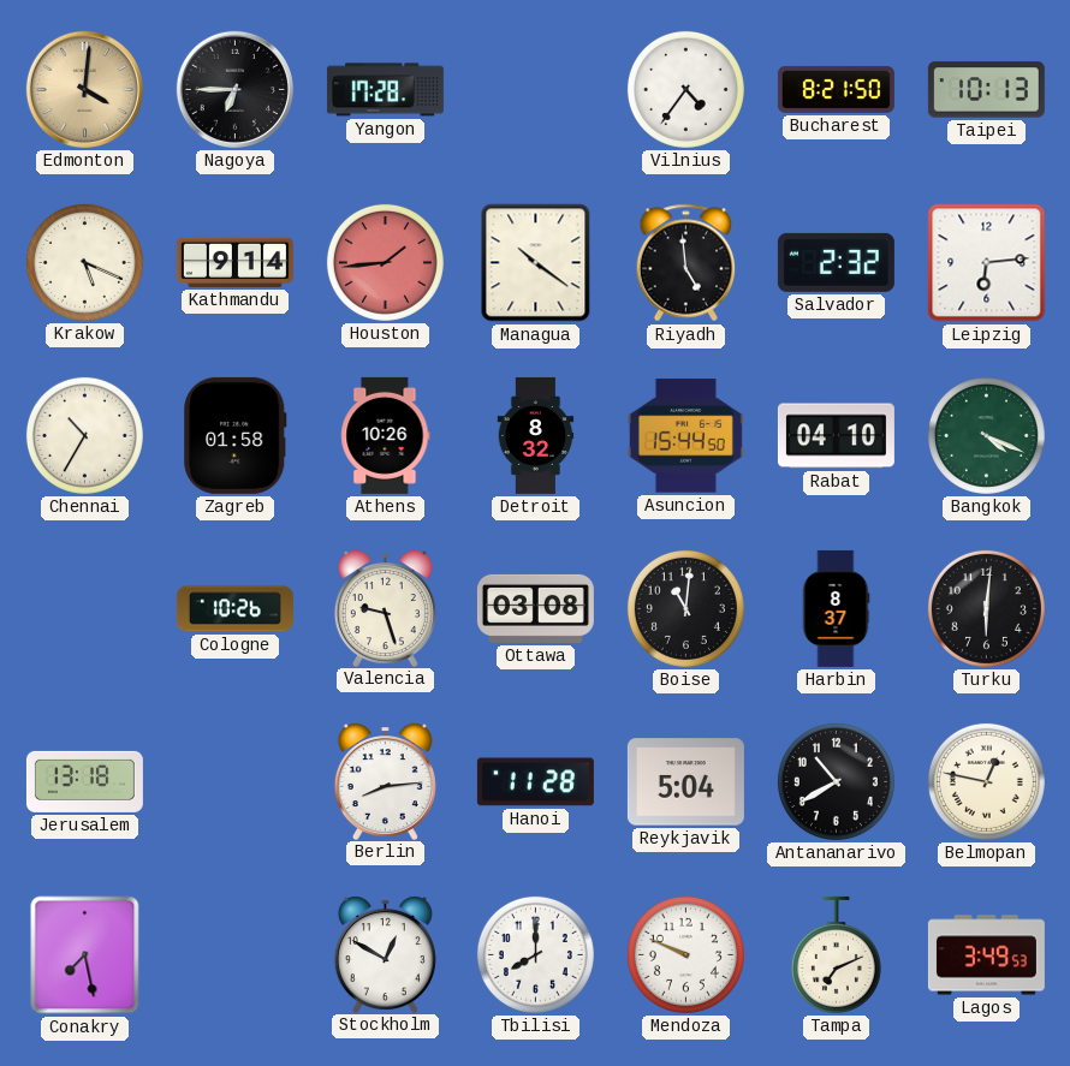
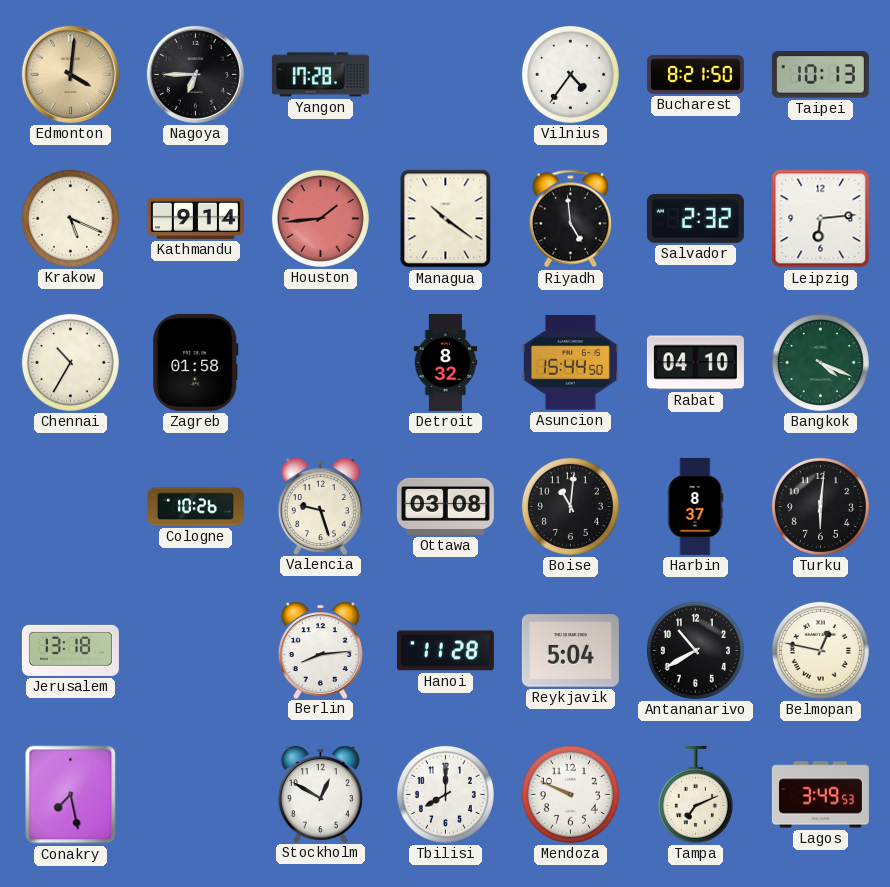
Athens: 10:26 -> none (386, 435)
